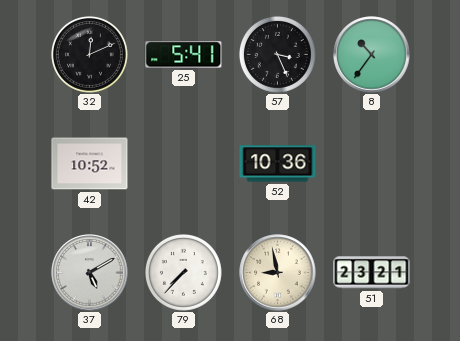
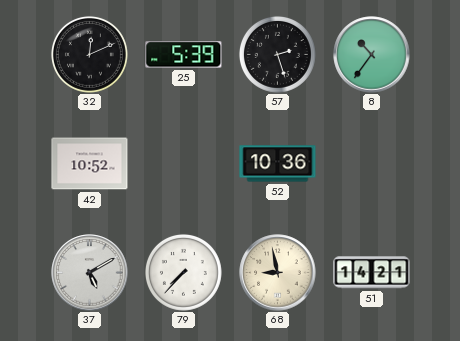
25: 5:41 -> 5:39 (184, 55)
57: 3:26 -> 2:27 (277, 54)
51: 23:21 -> 14:21 (372, 273)
